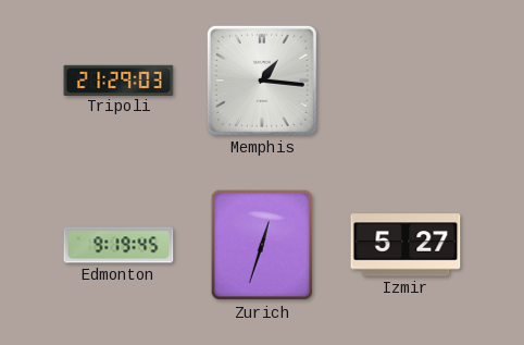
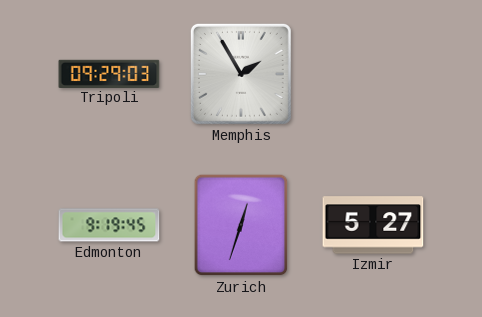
Tripoli: 21:29 -> 09:29 (109, 73)
Memphis: 1:16 -> 1:55 (241, 74)
